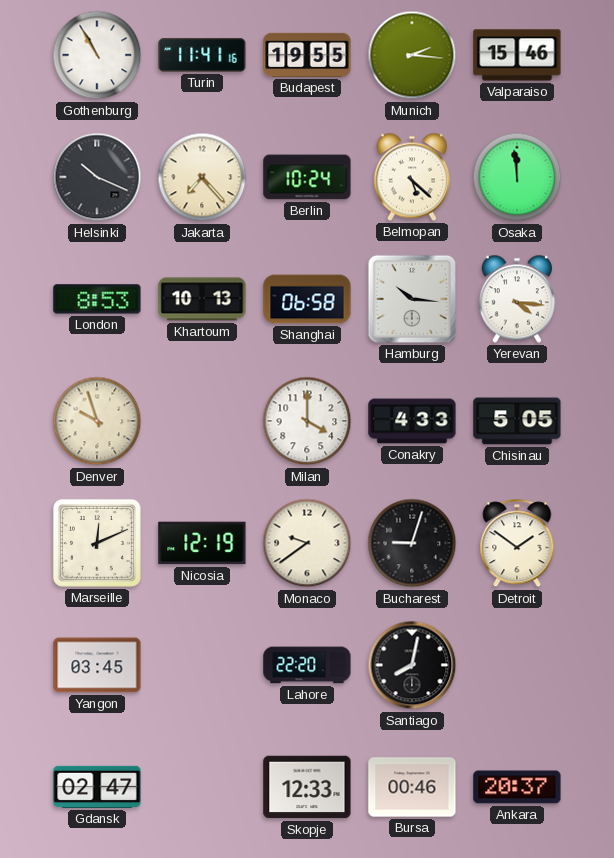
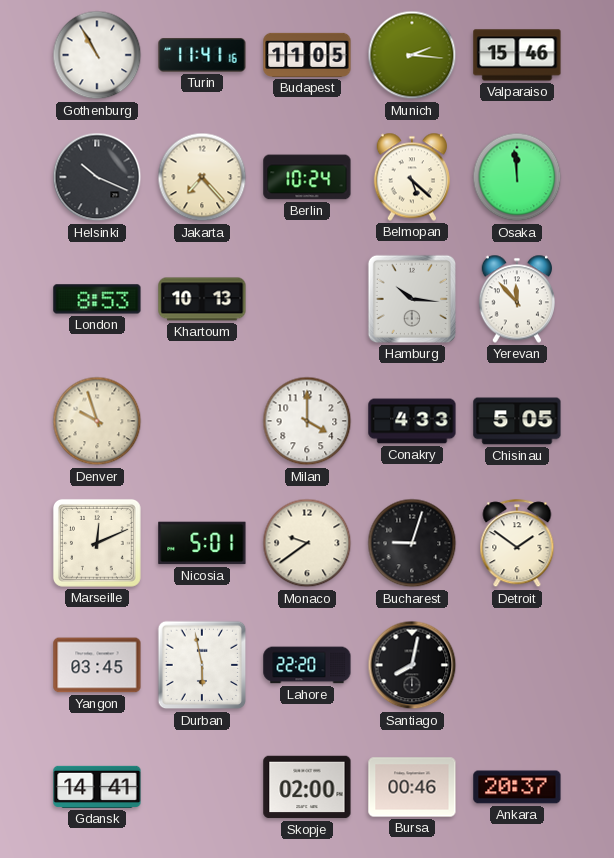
Budapest: 19:55 -> 11:05 (307, 55)
Shanghai: 06:58 -> none (307, 299)
Yerevan: 4:16 -> 11:53 (516, 299)
Nicosia: 12:19 -> 5:01 (202, 543)
Durban: none -> 5:58 (202, 665)
Gdansk: 02:47 -> 14:41 (97, 787)
Skopje: 12:33 -> 02:00 (307, 787)
